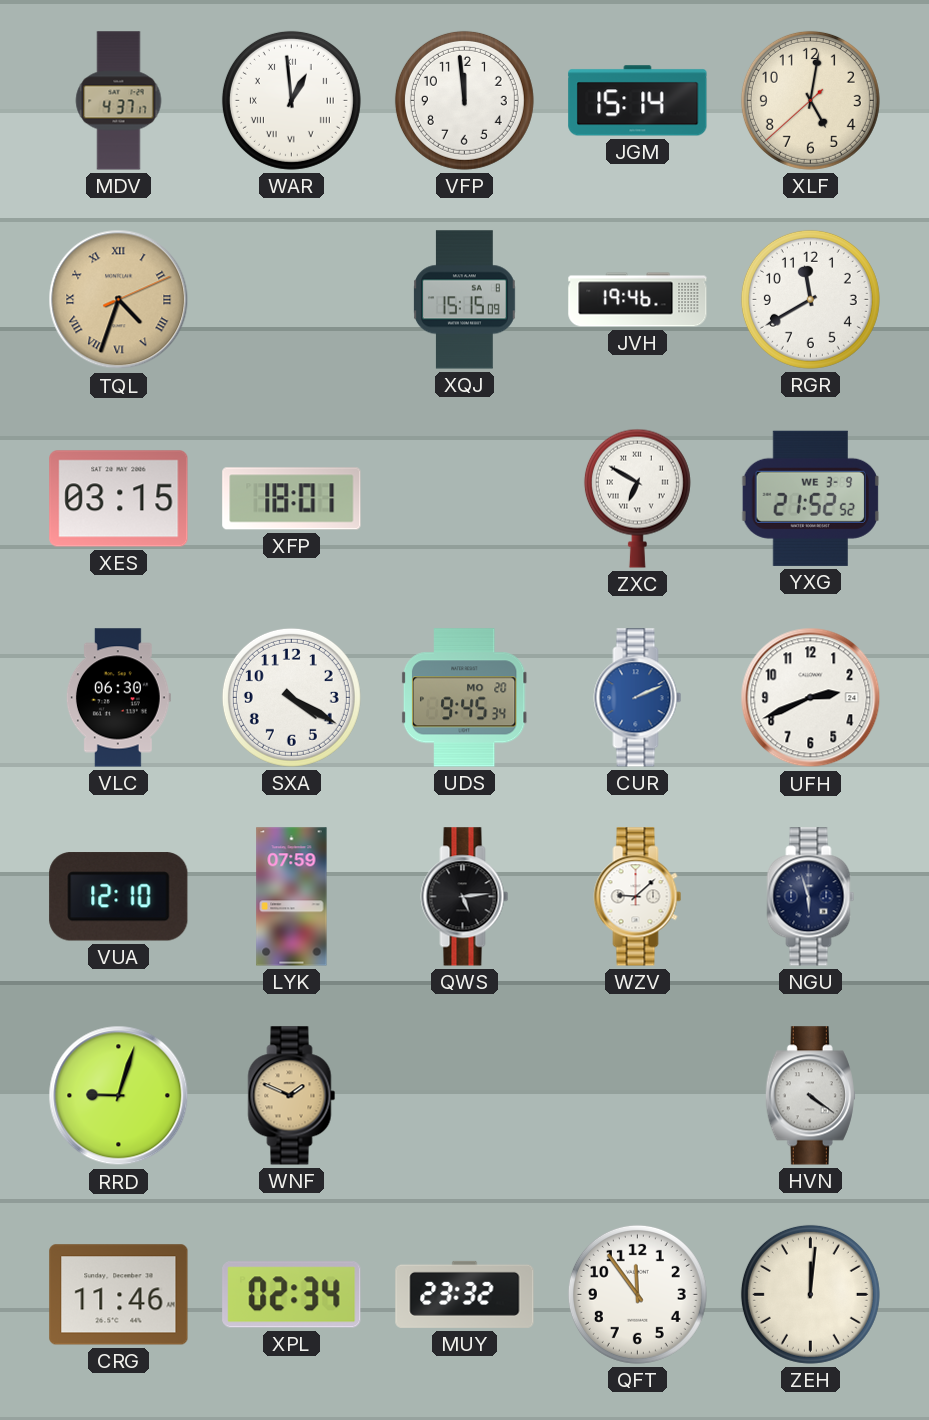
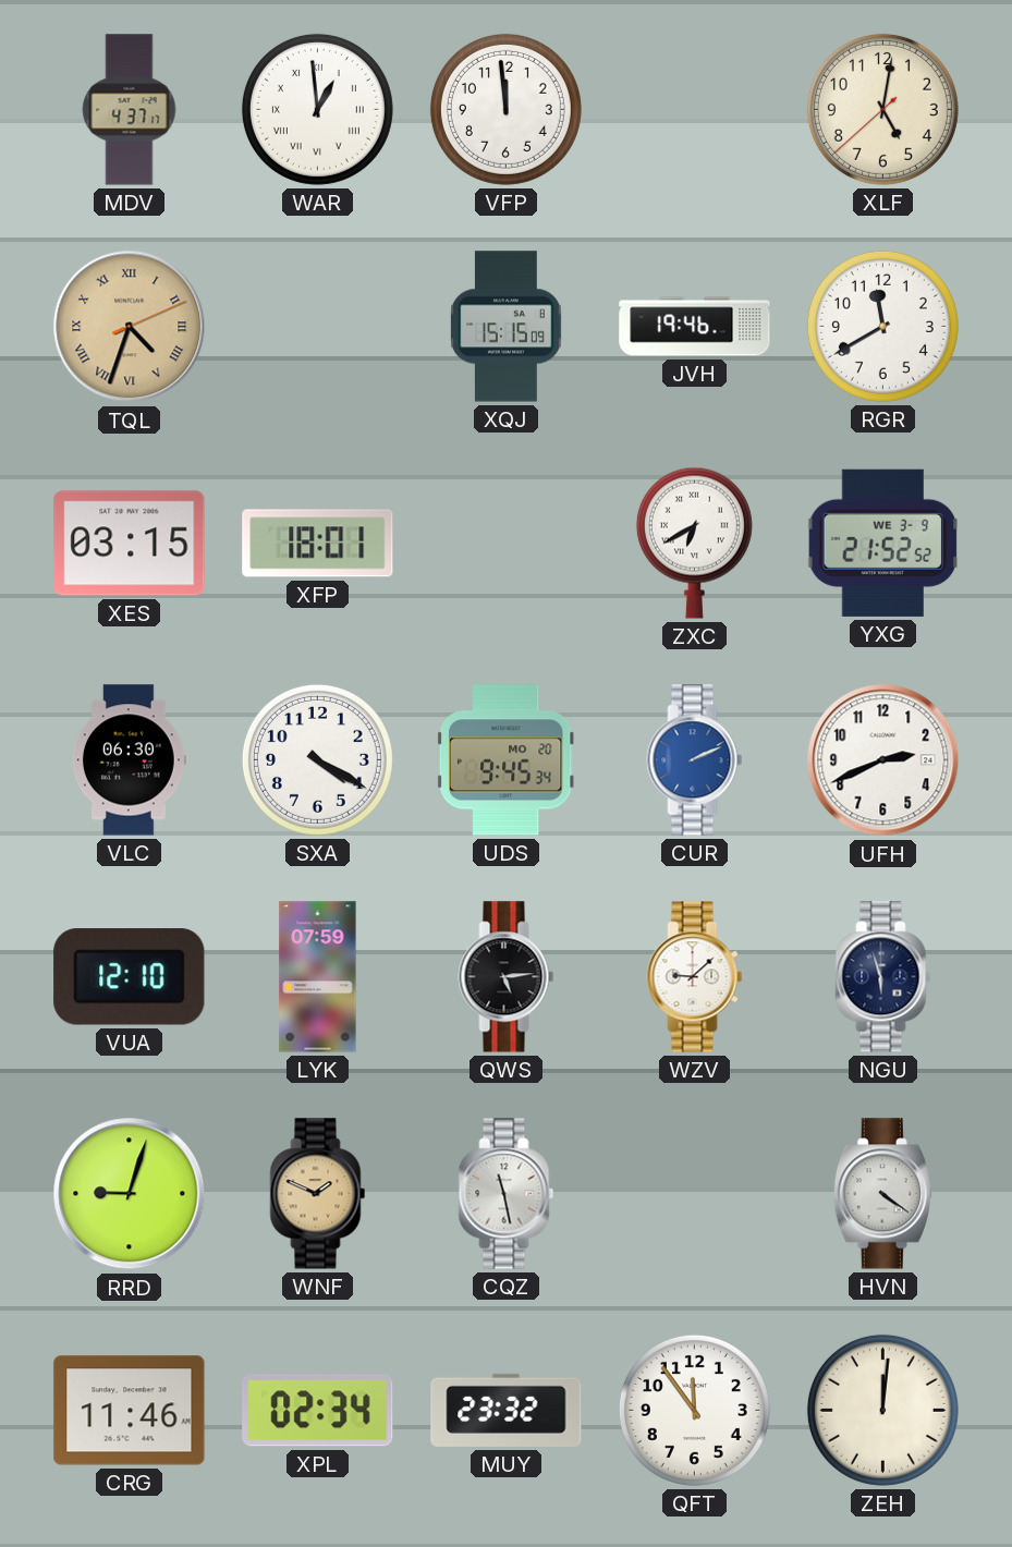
JGM: 15:14 -> none (638, 101)
ZXC: 6:50 -> 6:40 (694, 543)
CQZ: none -> 11:28 (507, 1194)
